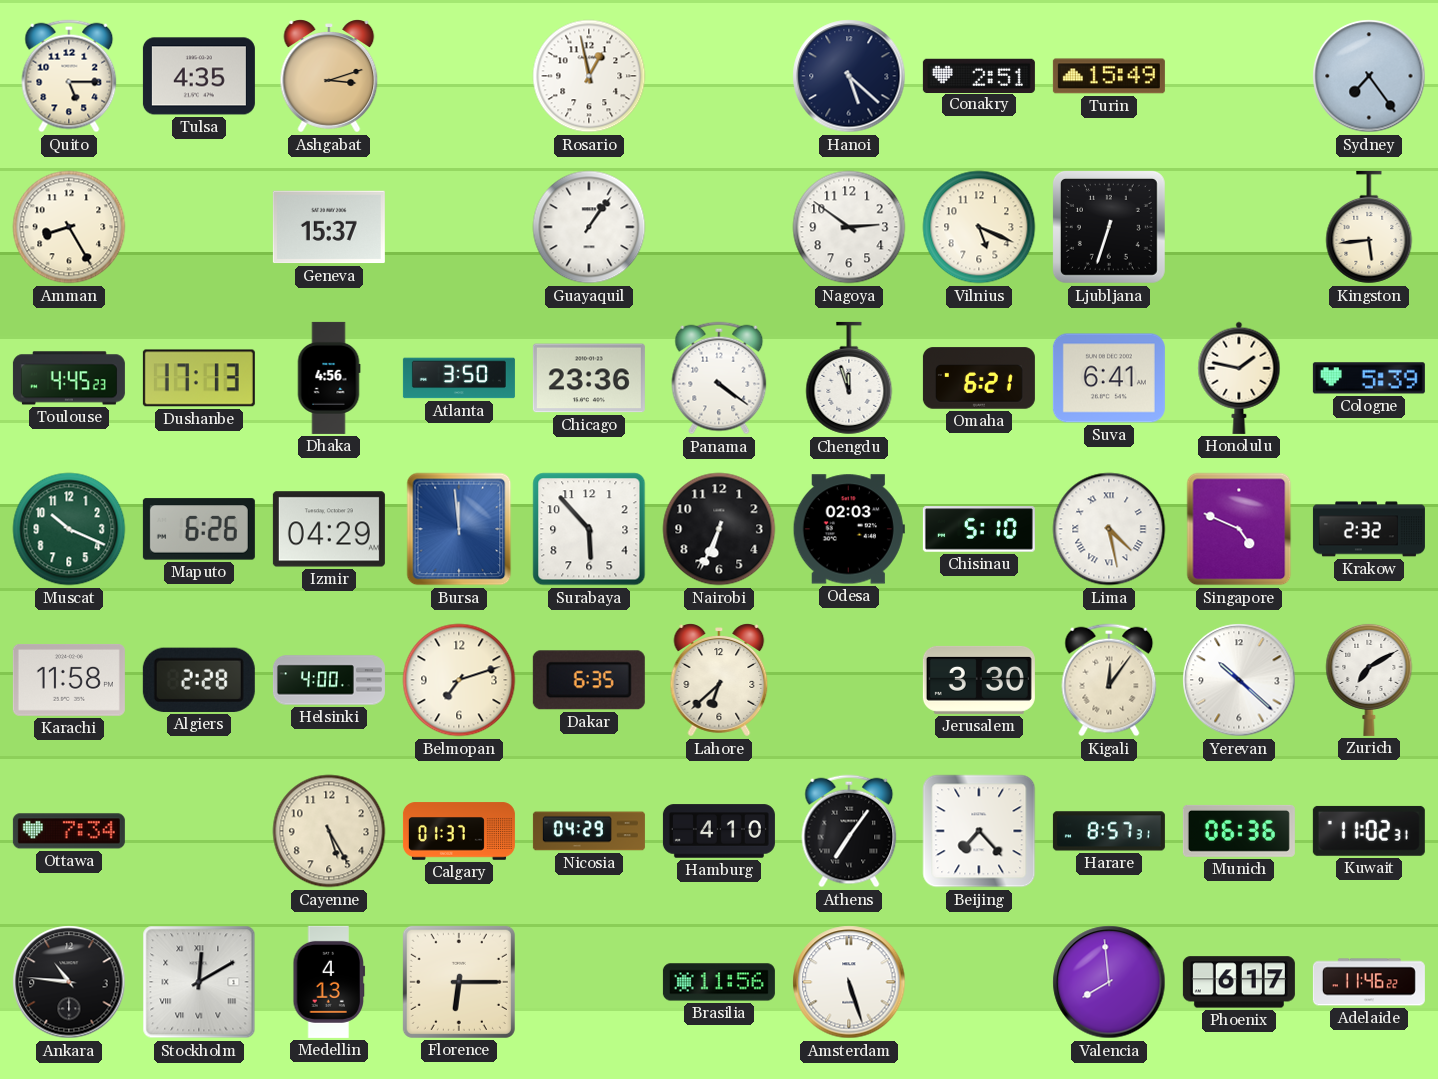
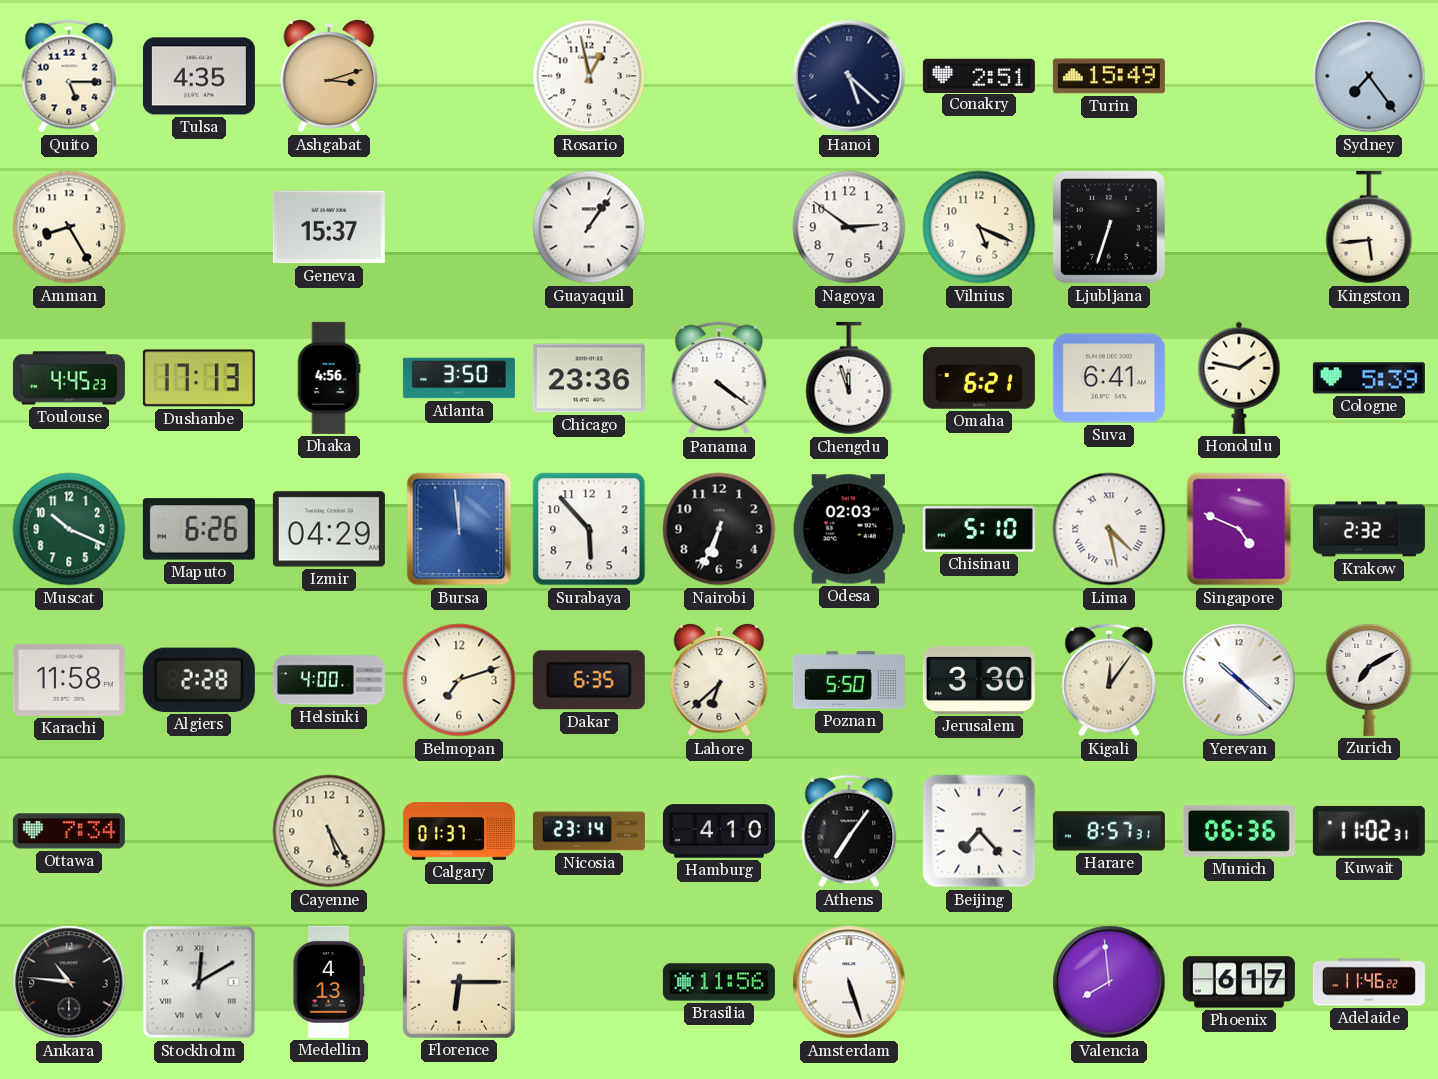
Poznan: none -> 5:50 (849, 680)
Nicosia: 04:29 -> 23:14 (589, 831)
